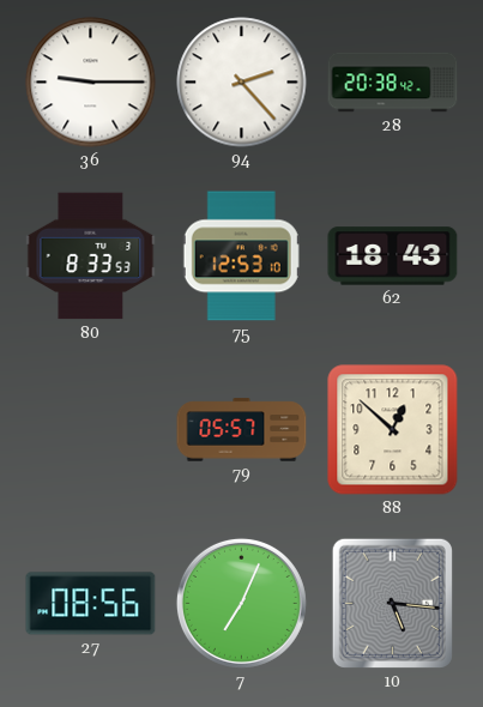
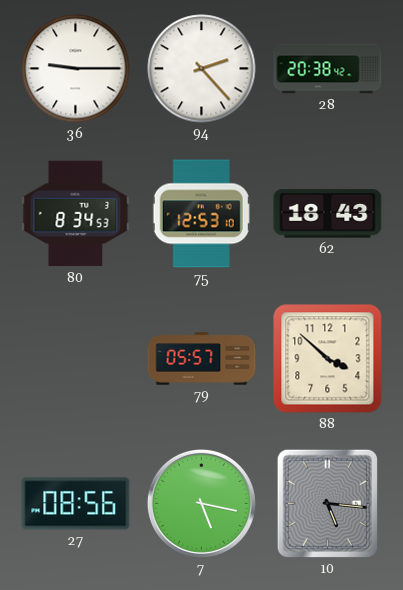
80: 8:33 -> 8:34 (76, 214)
88: 12:52 -> 3:52 (328, 359)
7: 7:04 -> 5:17 (201, 503)
